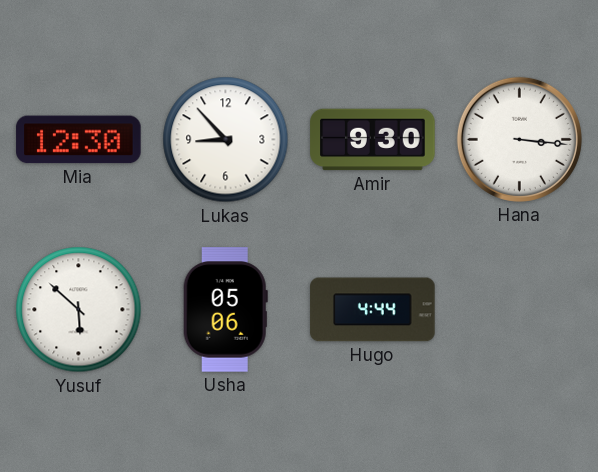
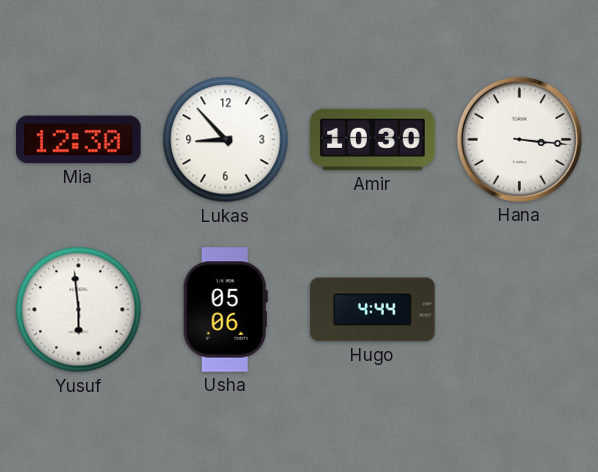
Amir: 9:30 -> 10:30 (373, 140)
Yusuf: 5:52 -> 5:59 (79, 310)
